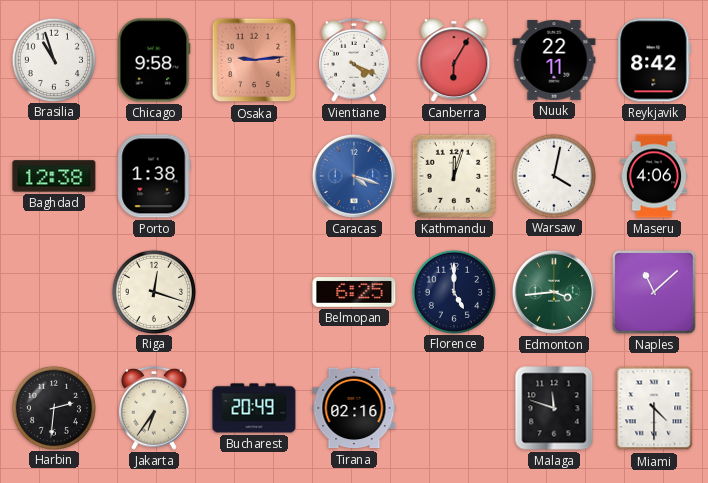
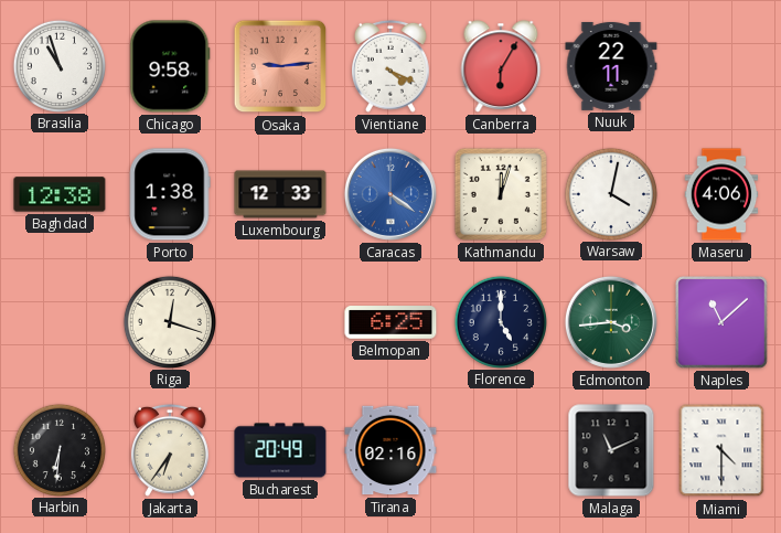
Reykjavik: 8:42 -> none (654, 60)
Luxembourg: none -> 12:33 (280, 194)
Caracas: 4:18 -> 4:21 (390, 194)
Harbin: 2:31 -> 6:31 (58, 449)
Malaga: 11:48 -> 11:11 (611, 450)
